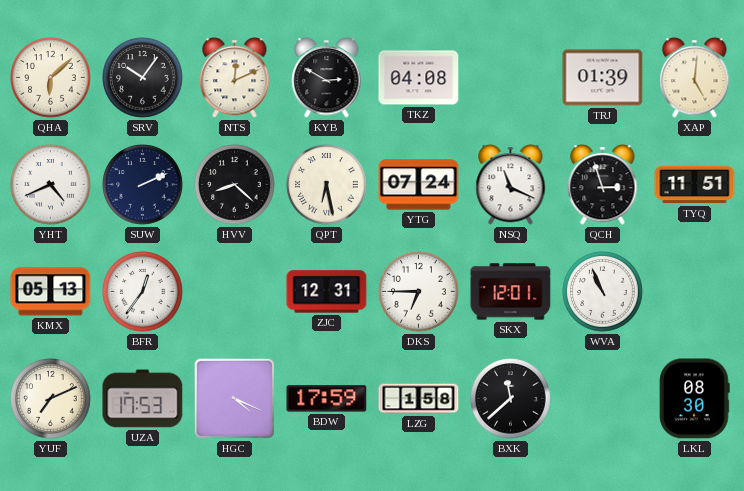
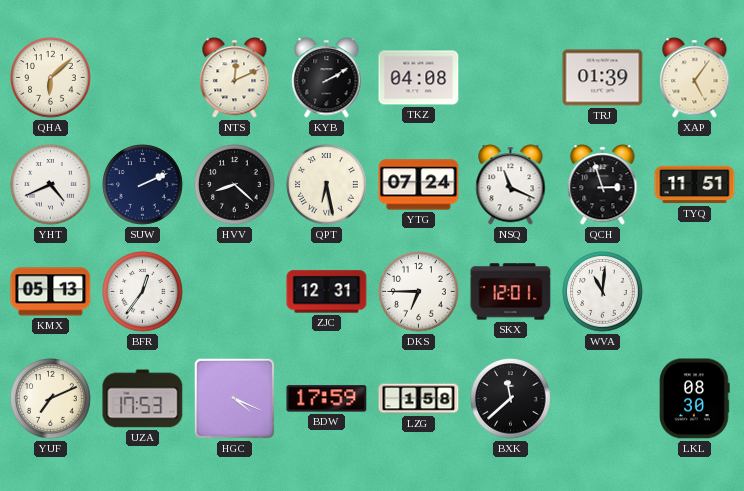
SRV: 10:06 -> none (143, 78)
KYB: 2:50 -> 2:10 (327, 78)
XAP: 5:01 -> 5:06 (695, 78)
WVA: 10:56 -> 11:01 (603, 292)
